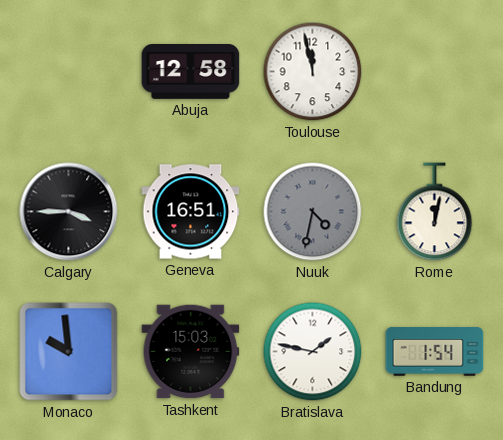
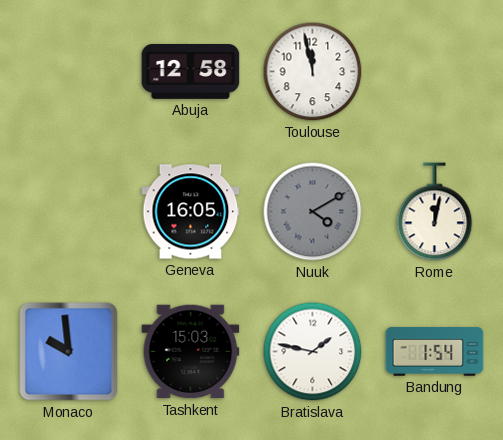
Calgary: 3:45 -> none (69, 212)
Geneva: 16:51 -> 16:05 (191, 212)
Nuuk: 4:32 -> 4:10 (313, 212)
